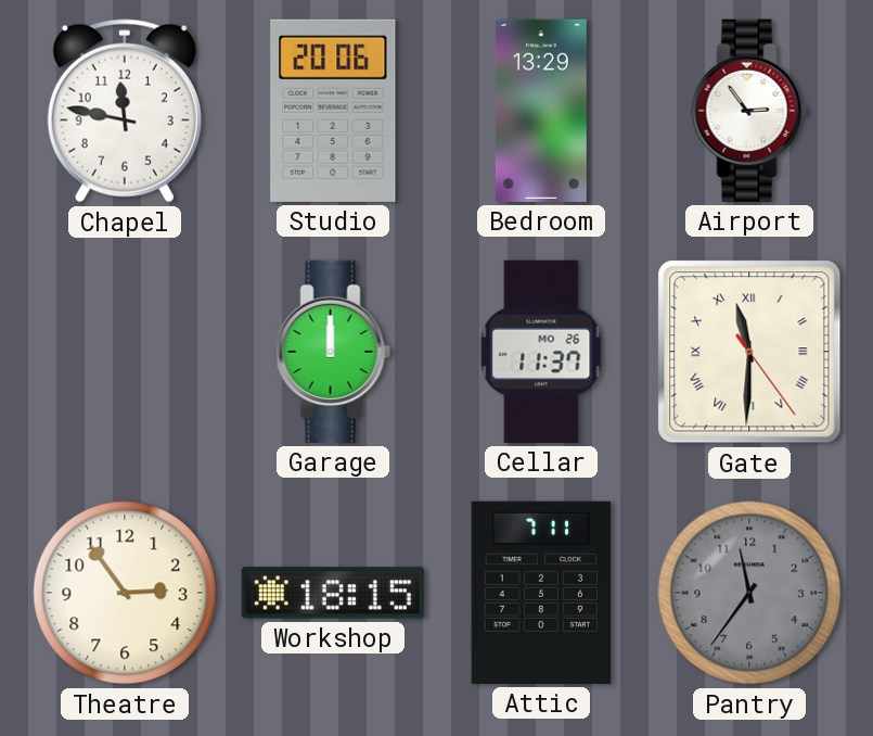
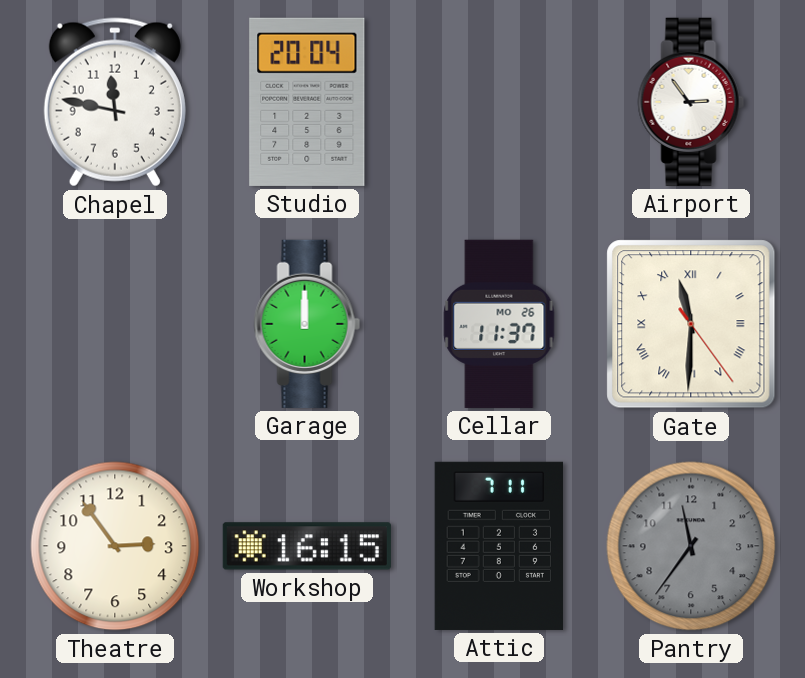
Studio: 20:06 -> 20:04 (307, 102)
Bedroom: 13:29 -> none (541, 111)
Workshop: 18:15 -> 16:15 (307, 546)
